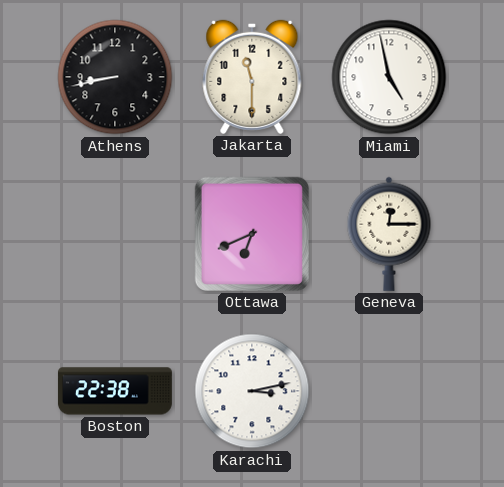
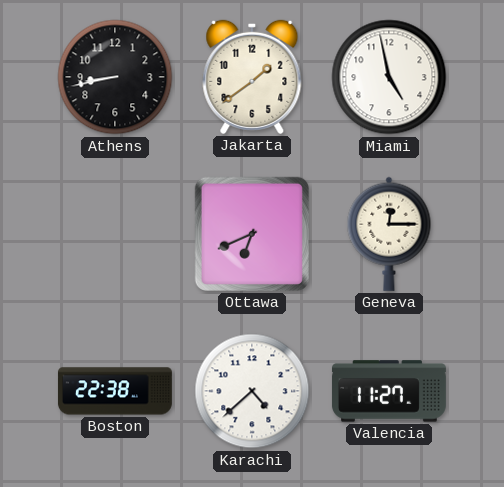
Jakarta: 11:30 -> 1:39 (252, 77)
Karachi: 3:13 -> 4:38 (252, 391)
Valencia: none -> 11:27 (389, 391)
